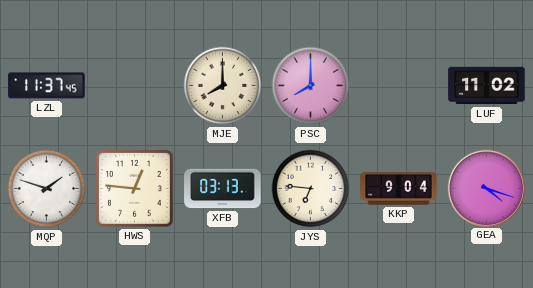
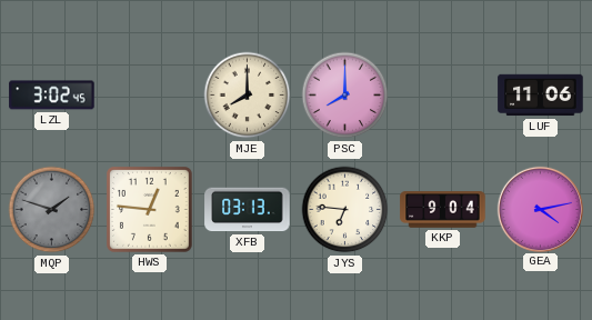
LZL: 11:37 -> 3:02 (52, 96)
LUF: 11:02 -> 11:06 (541, 96)
MQP dial: white -> grey (52, 210)
GEA: 4:18 -> 4:13 (540, 209)
